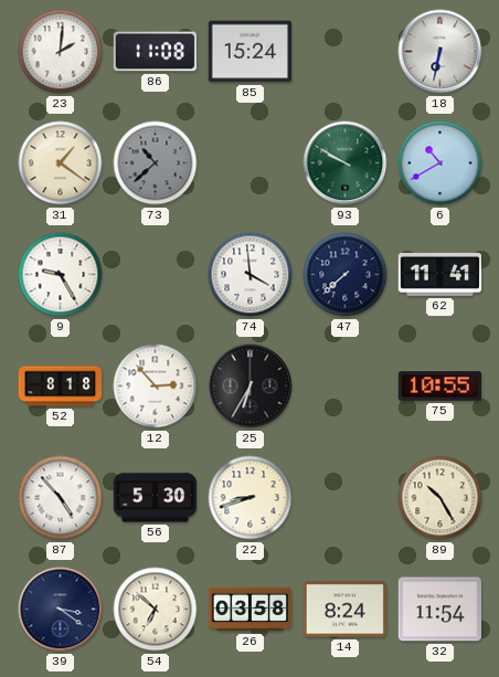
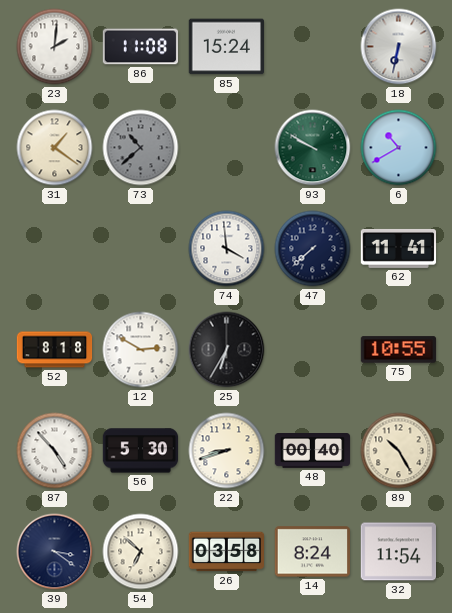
9: 9:25 -> none (61, 275)
12: 2:53 -> 2:50 (141, 350)
48: none -> 00:40 (313, 451)
